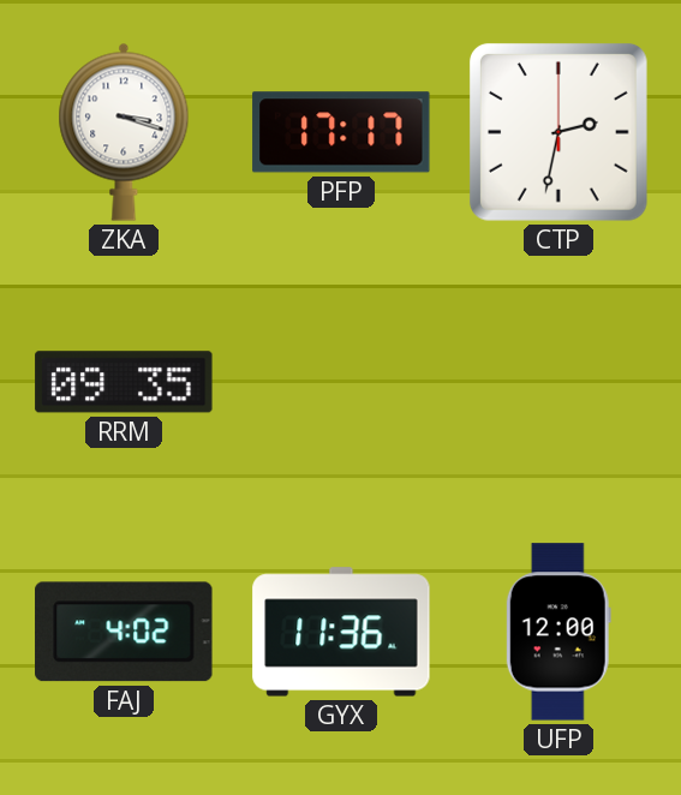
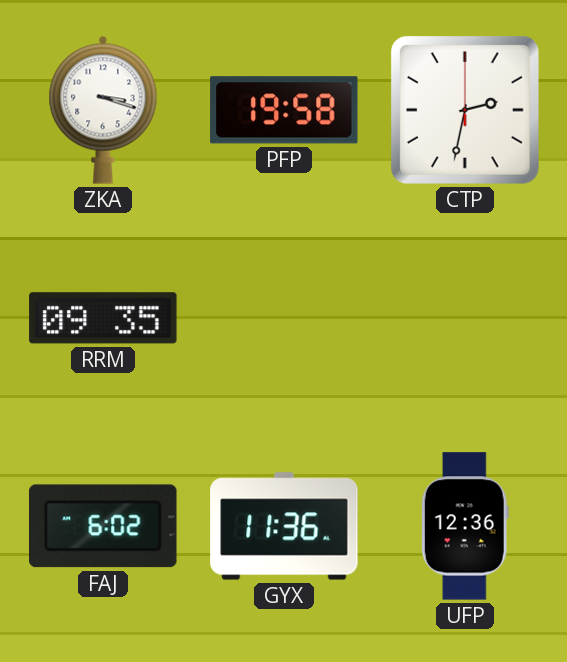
PFP: 17:17 -> 19:58 (284, 110)
FAJ: 4:02 -> 6:02 (103, 526)
UFP: 12:00 -> 12:36 (465, 526)
